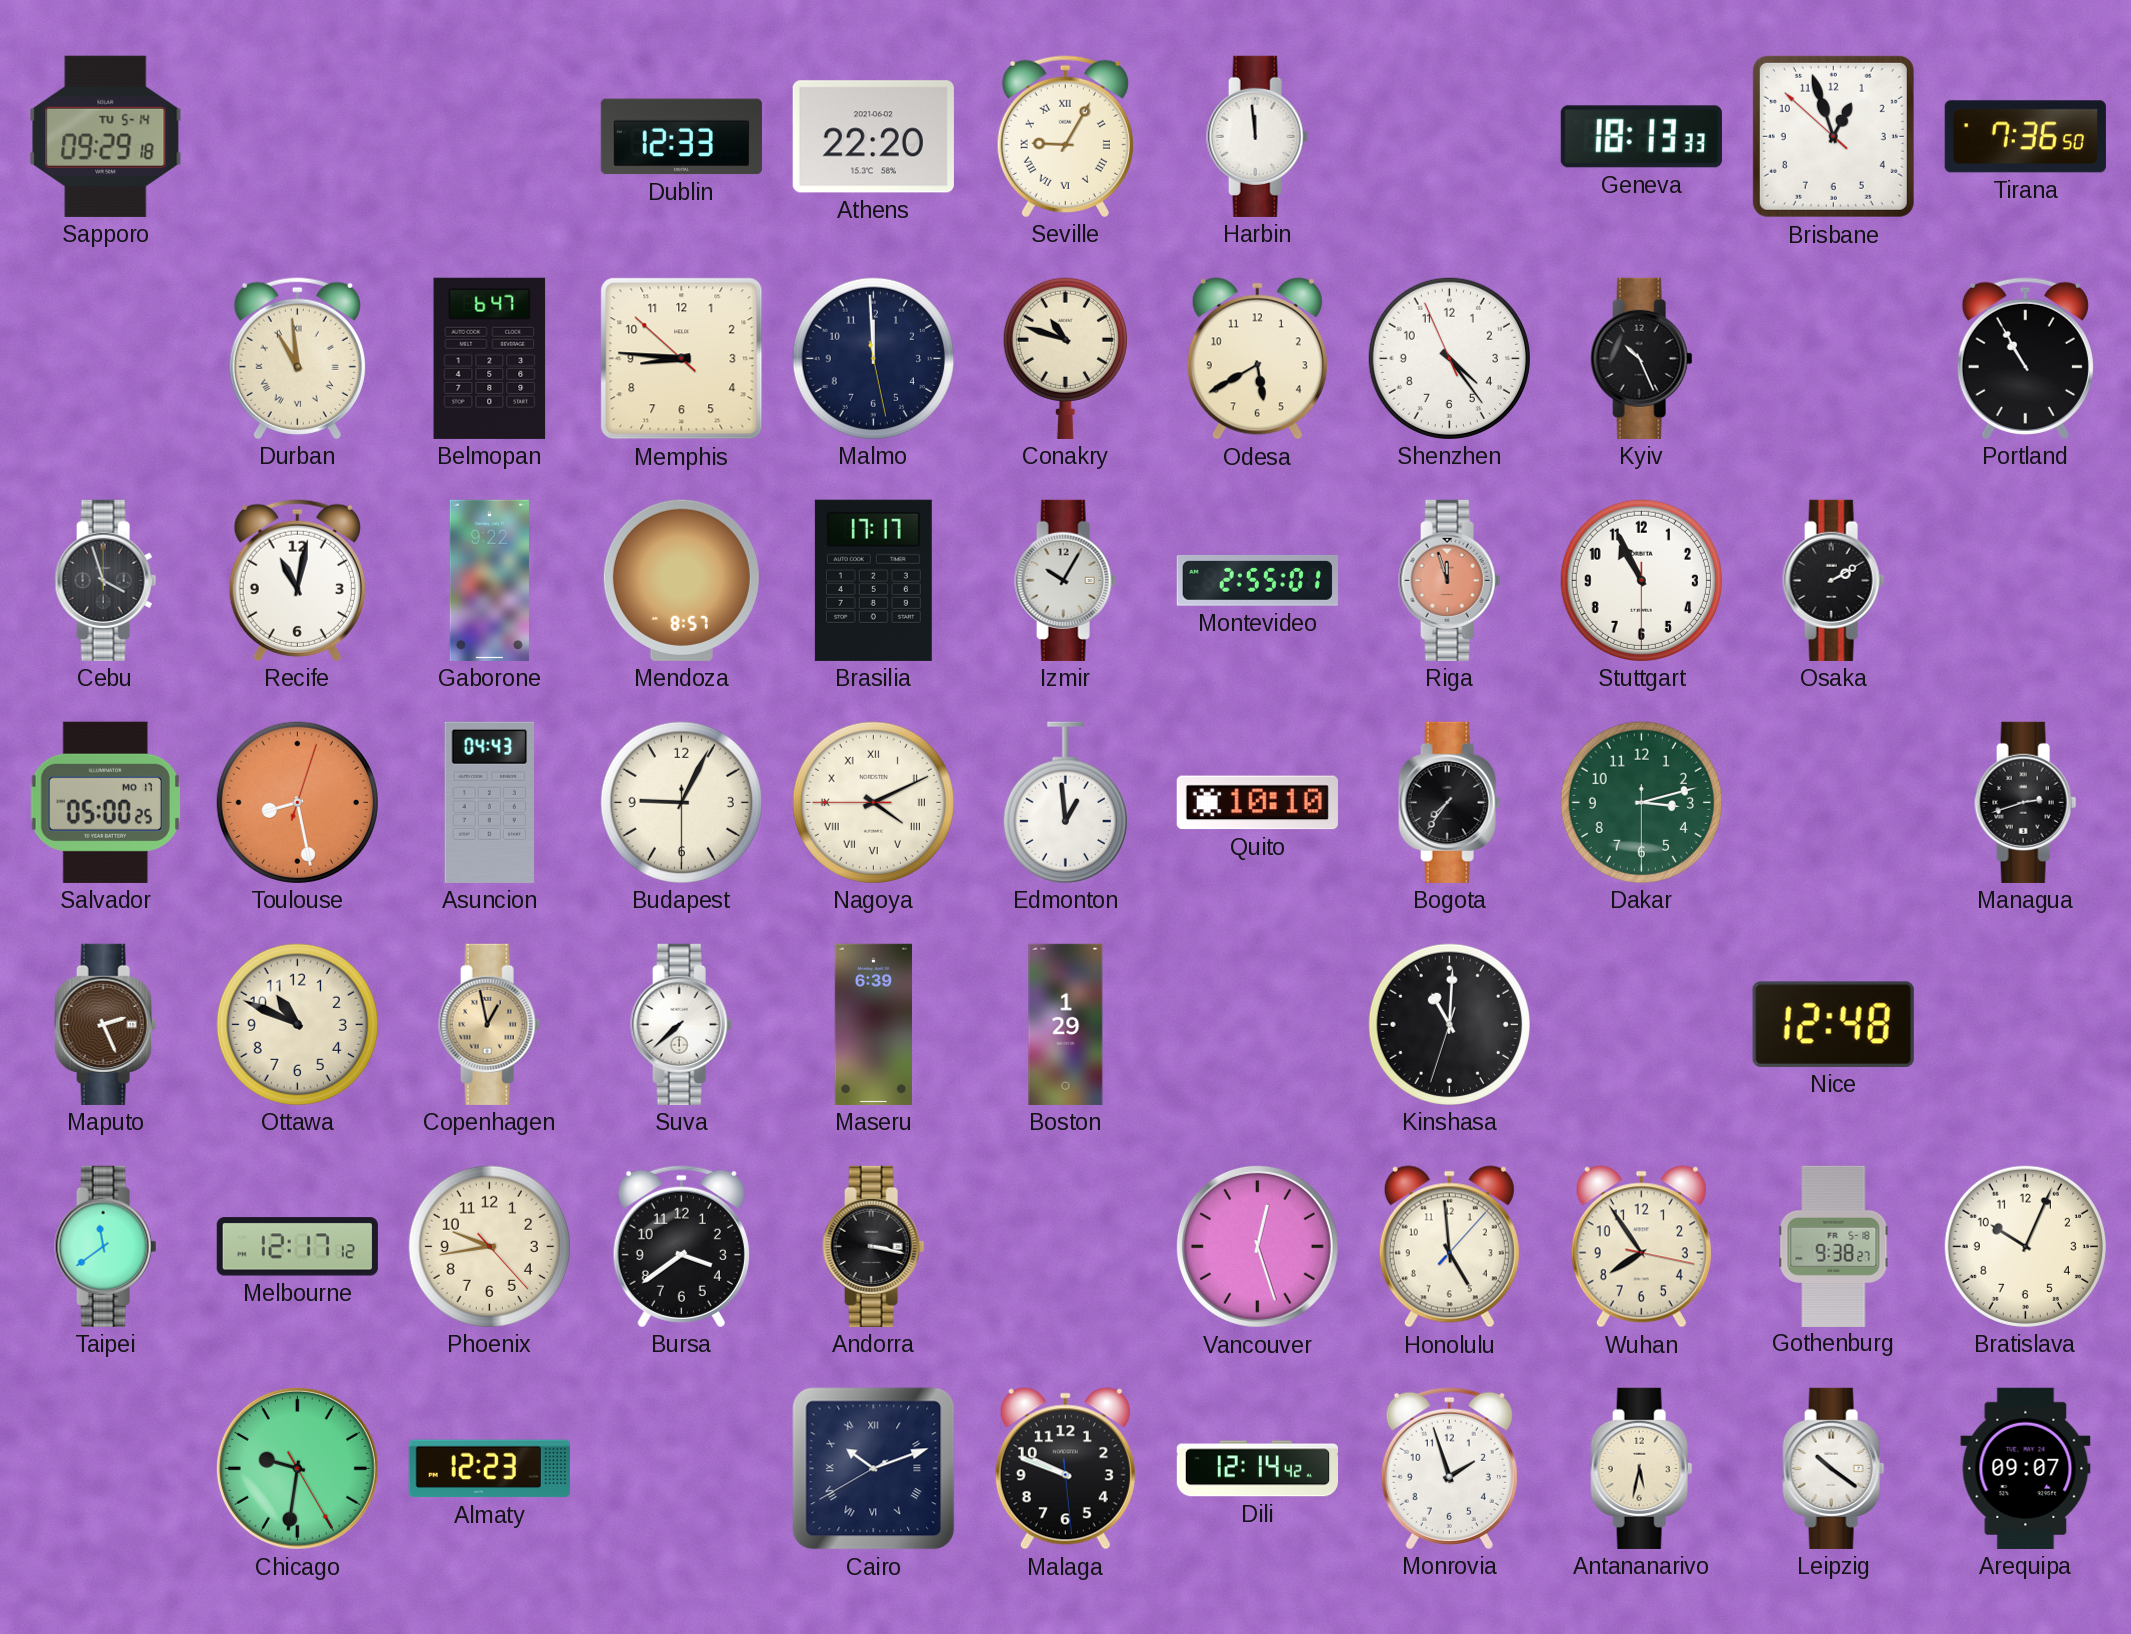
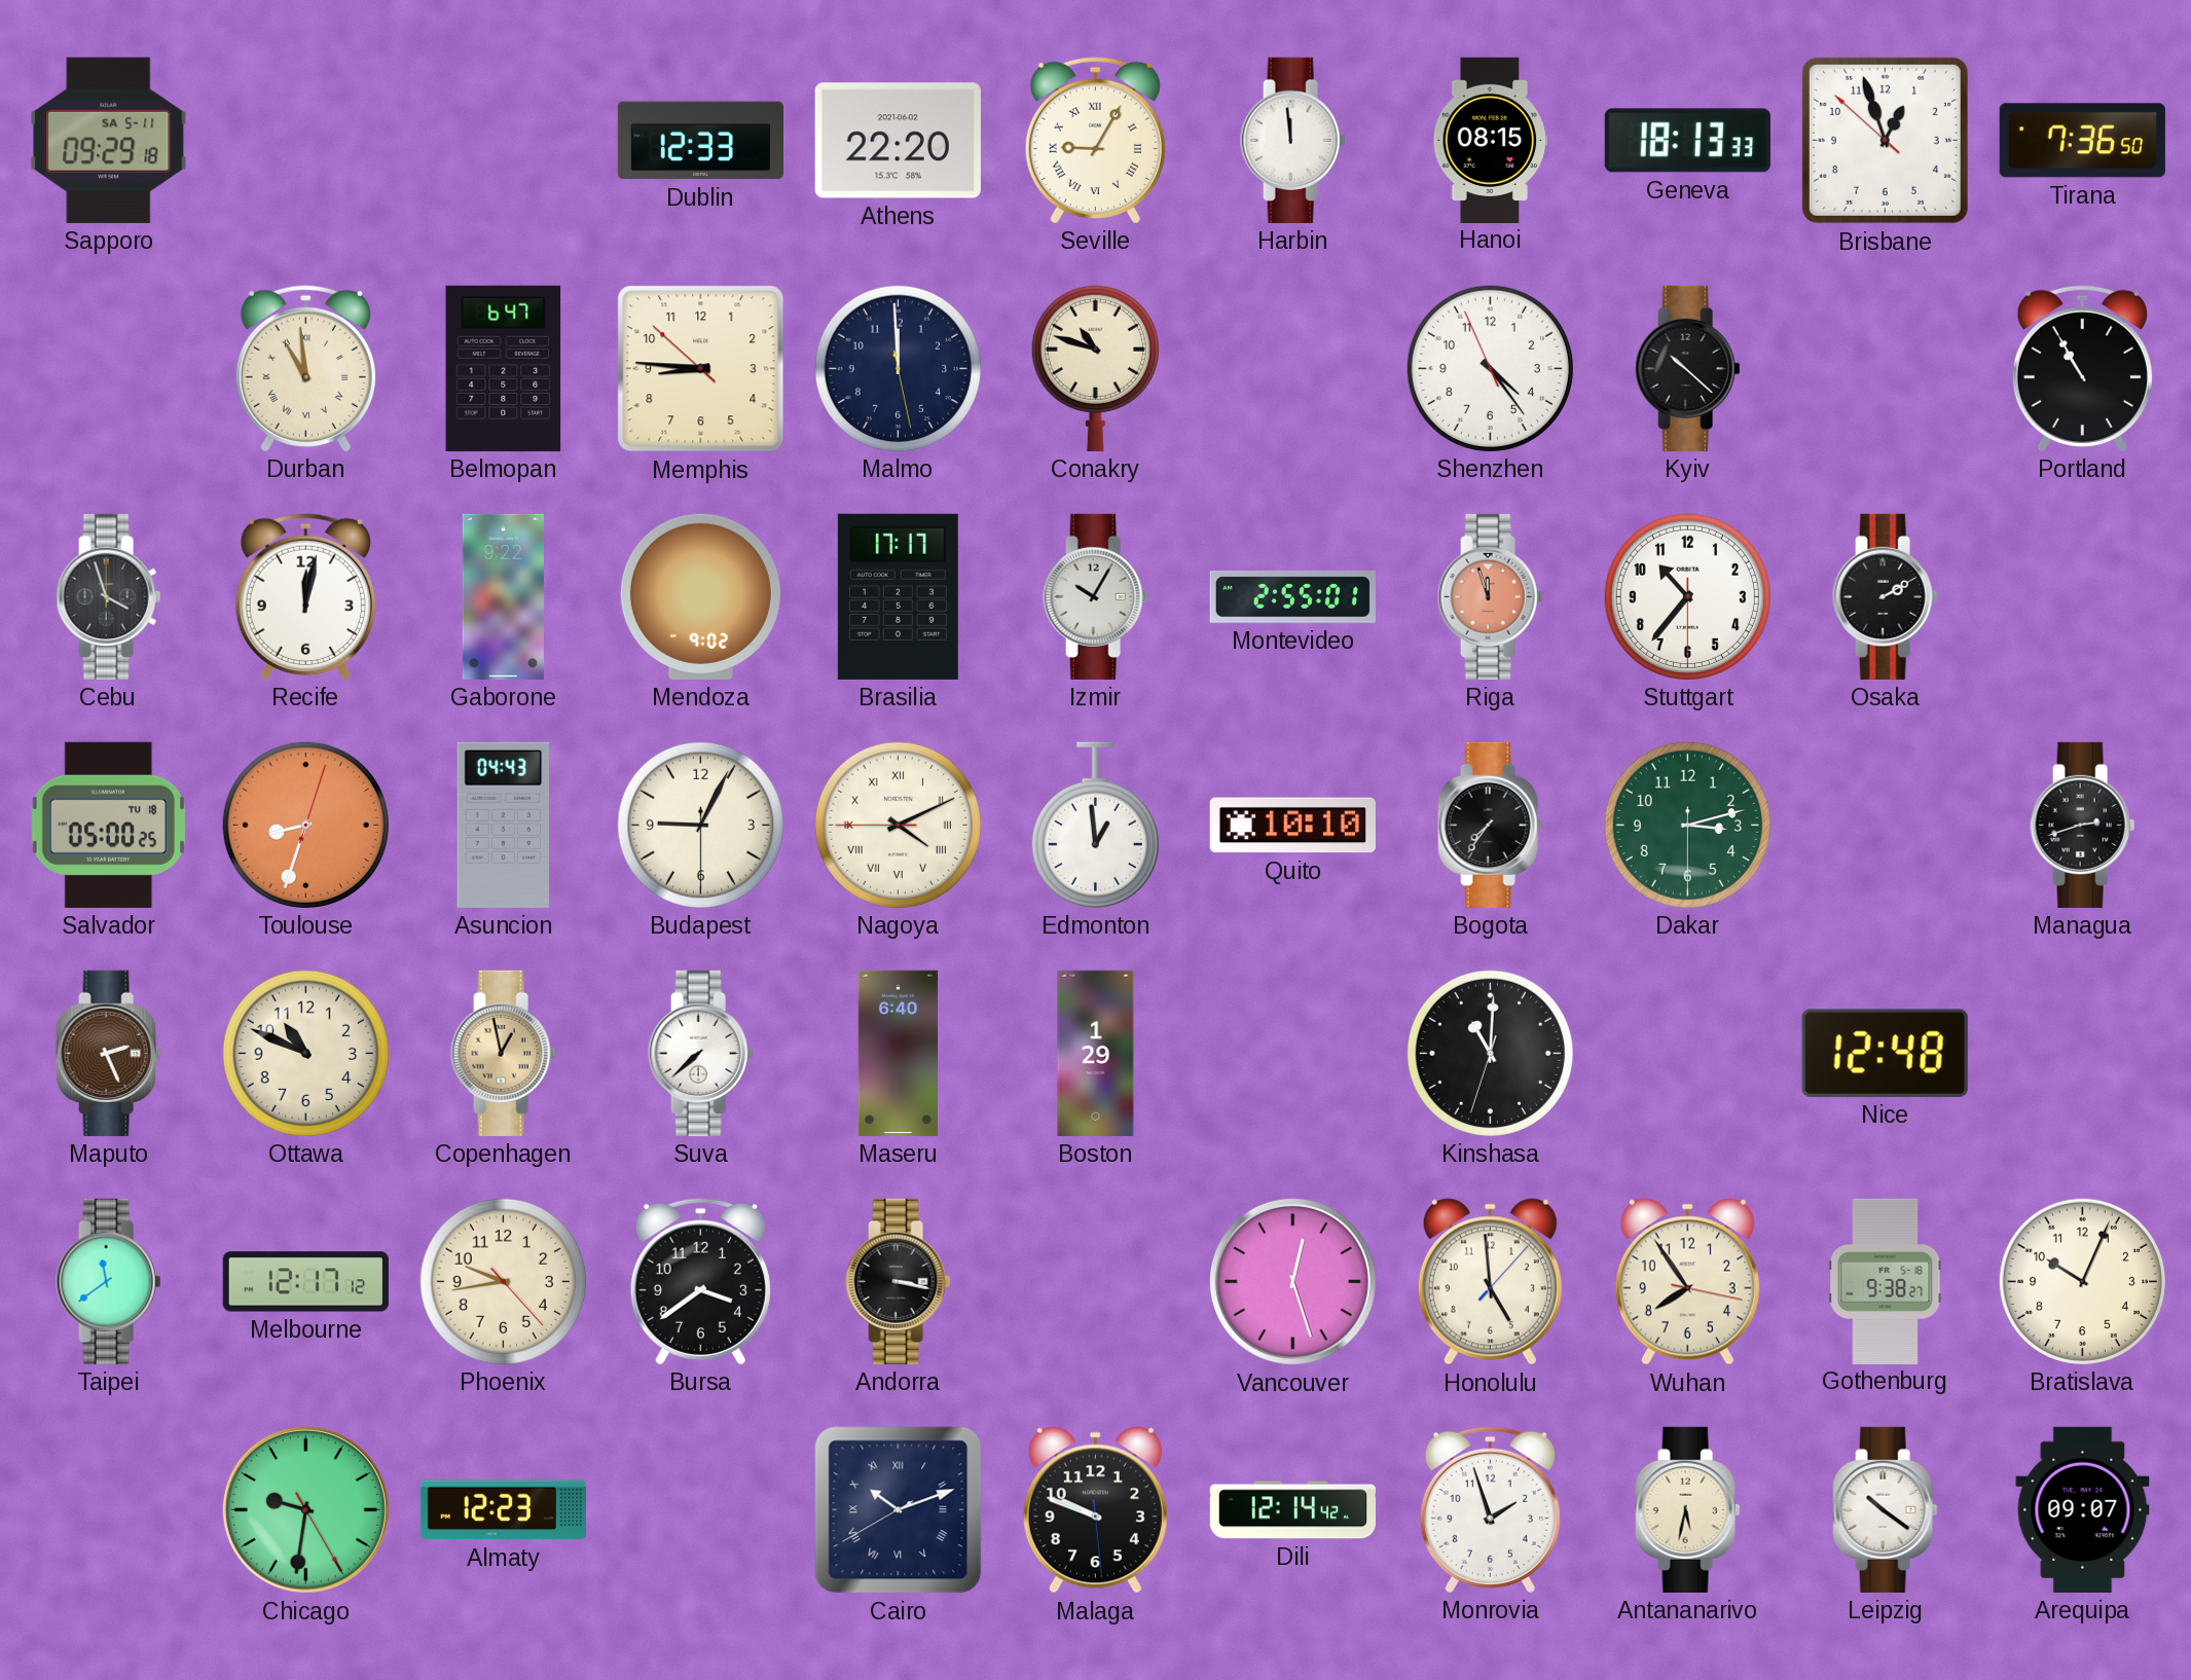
Sapporo date: TU 5-14 -> SA 5-11 (109, 140)
Hanoi: none -> 08:15 (1491, 140)
Odesa: 5:40 -> none (1257, 359)
Kyiv: 10:26 -> 10:22 (1688, 368)
Recife: 11:02 -> 12:02 (305, 596)
Mendoza: 8:57 -> 9:02 (700, 596)
Stuttgart: 10:55 -> 10:36 (1687, 596)
Salvador date: MO 17 -> TU 18 (108, 825)
Toulouse: 8:28 -> 8:33 (305, 825)
Maseru: 6:39 -> 6:40 (898, 1053)
